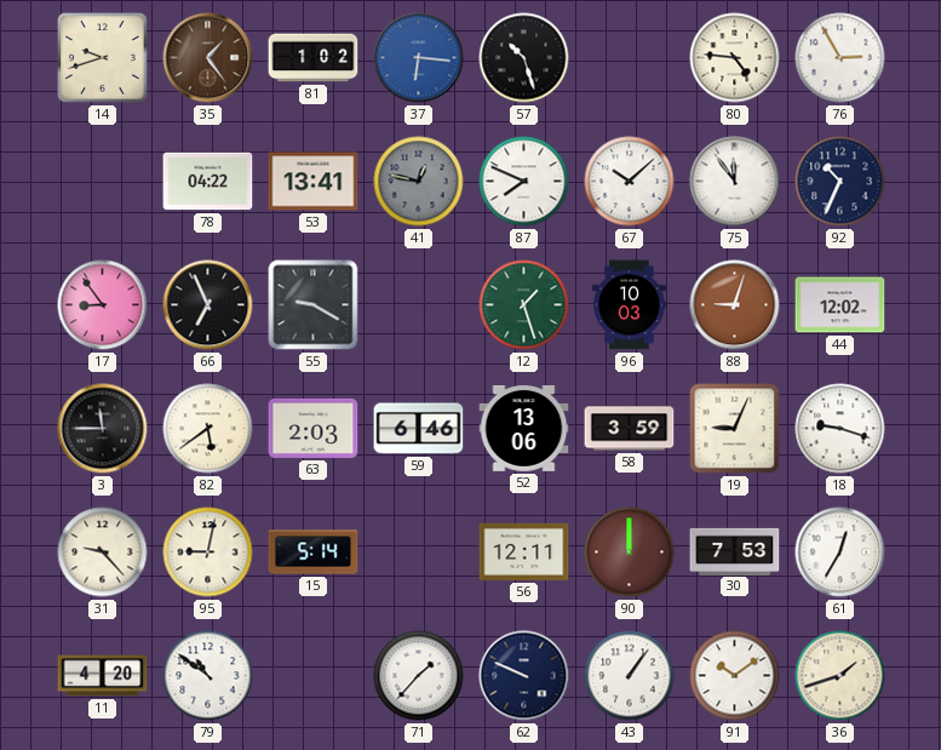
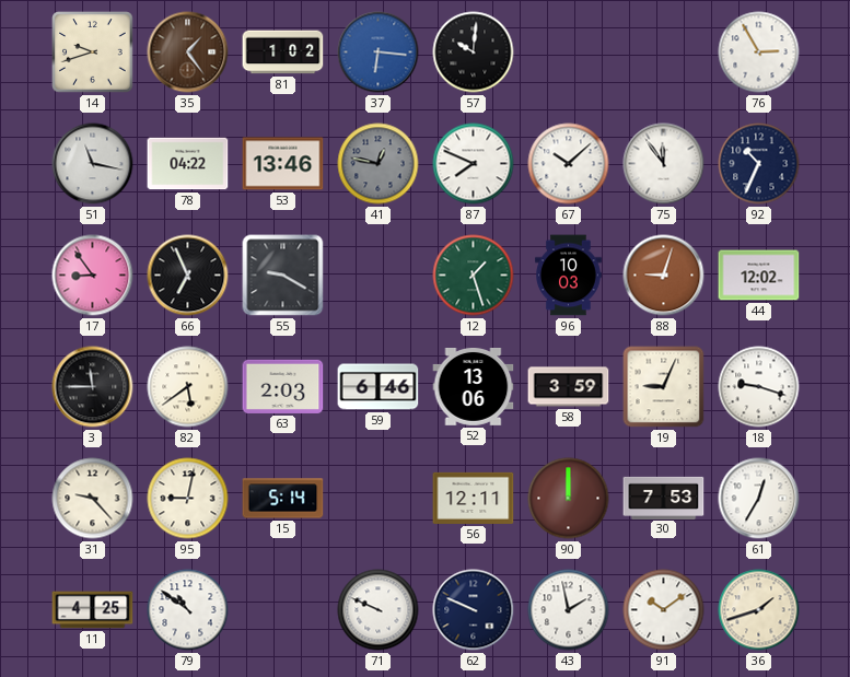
57: 10:27 -> 10:01 (474, 52)
80: 4:46 -> none (735, 58)
51: none -> 11:17 (93, 164)
53: 13:41 -> 13:46 (283, 164)
11: 4:20 -> 4:25 (93, 610)
71: 1:37 -> 9:49 (379, 610)
43: 1:06 -> 1:58 (569, 610)
